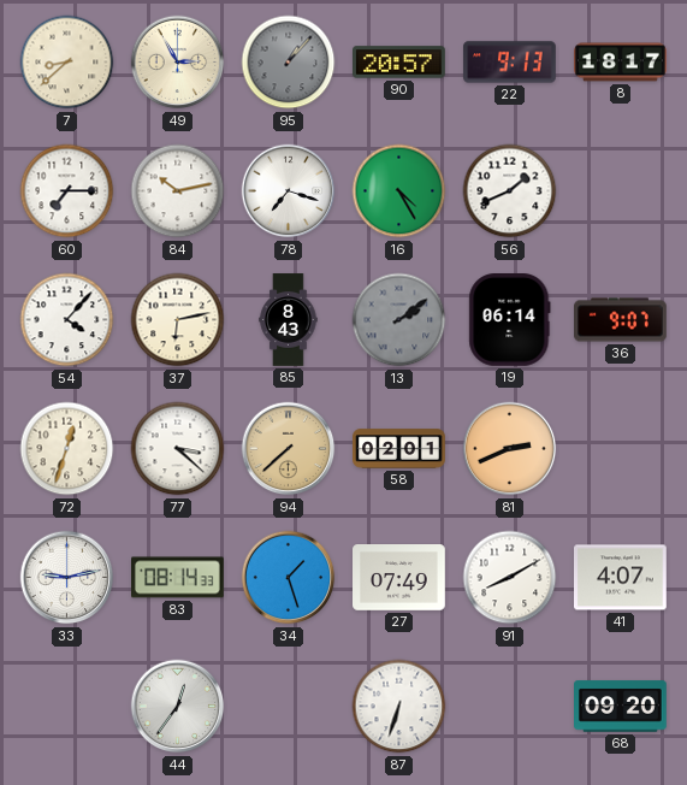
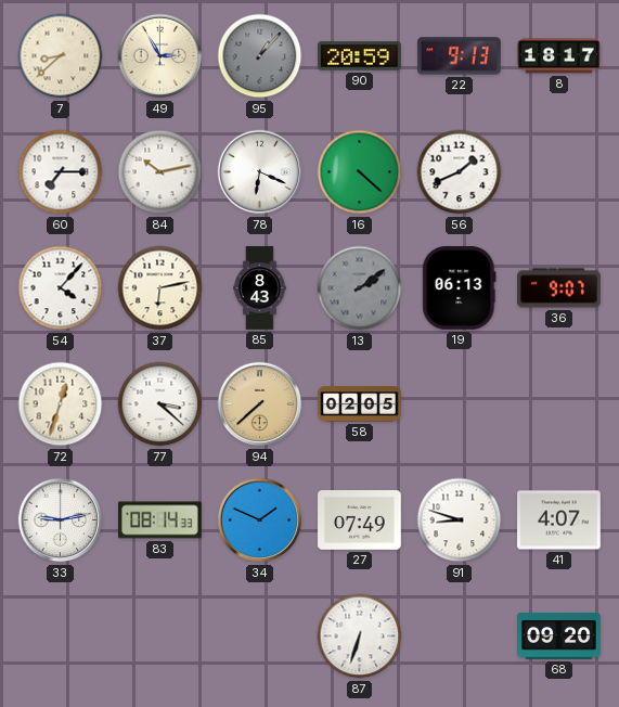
90: 20:57 -> 20:59 (360, 56)
78: 7:18 -> 6:19 (260, 172)
16: 4:25 -> 4:22 (360, 172)
19: 06:14 -> 06:13 (460, 288)
58: 02:01 -> 02:05 (360, 404)
81: 2:41 -> none (510, 449)
34: 1:27 -> 1:49 (260, 520)
91: 8:10 -> 8:48 (460, 520)
44: 12:36 -> none (178, 707)
